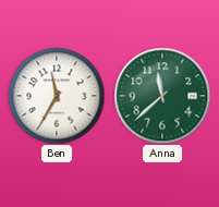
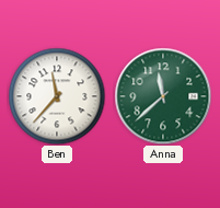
Ben: 11:35 -> 11:37 (57, 96)
